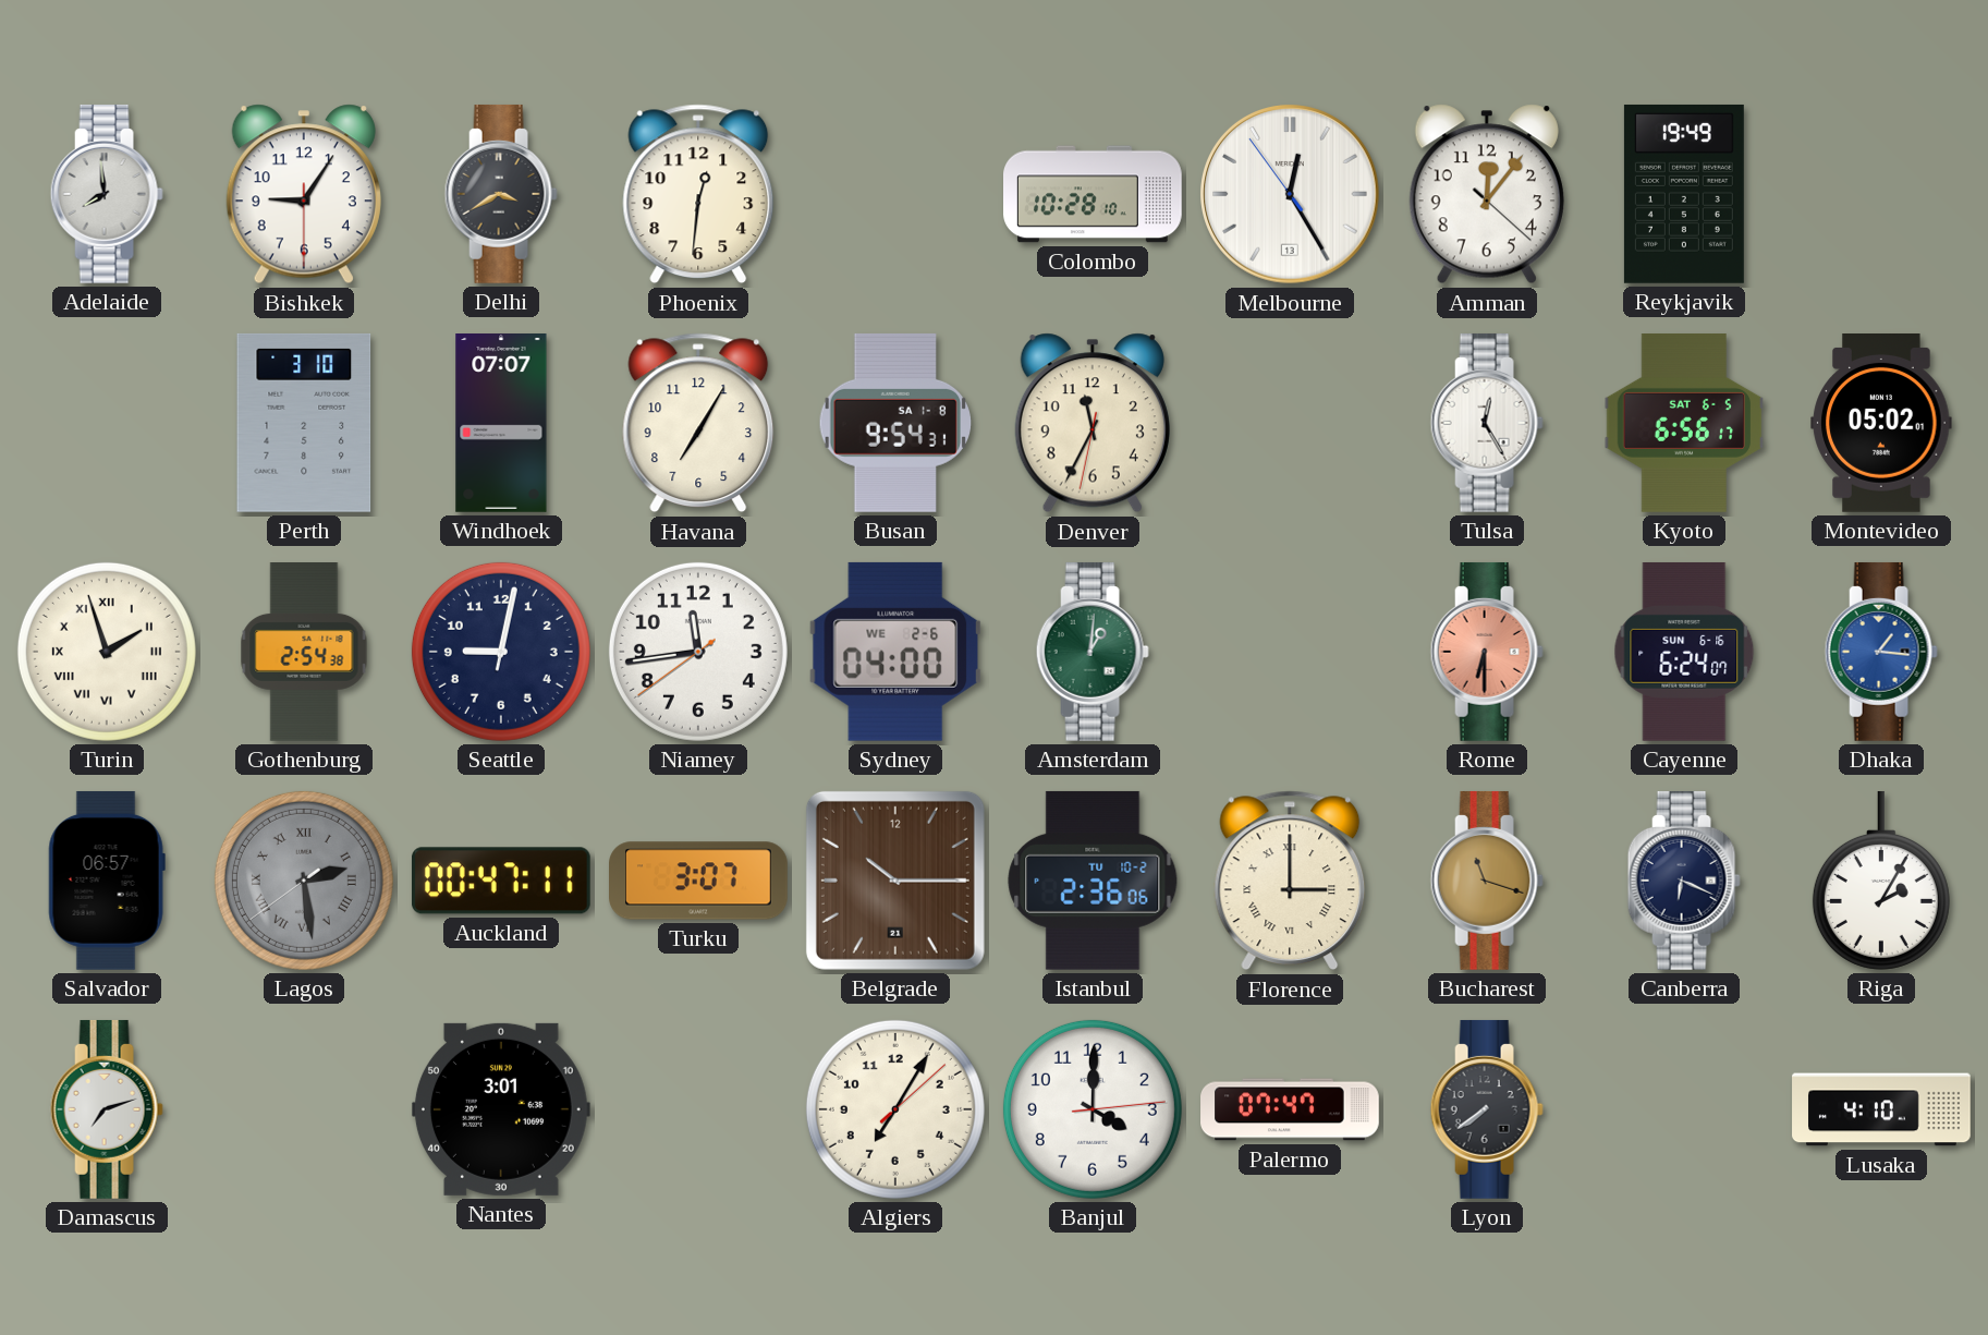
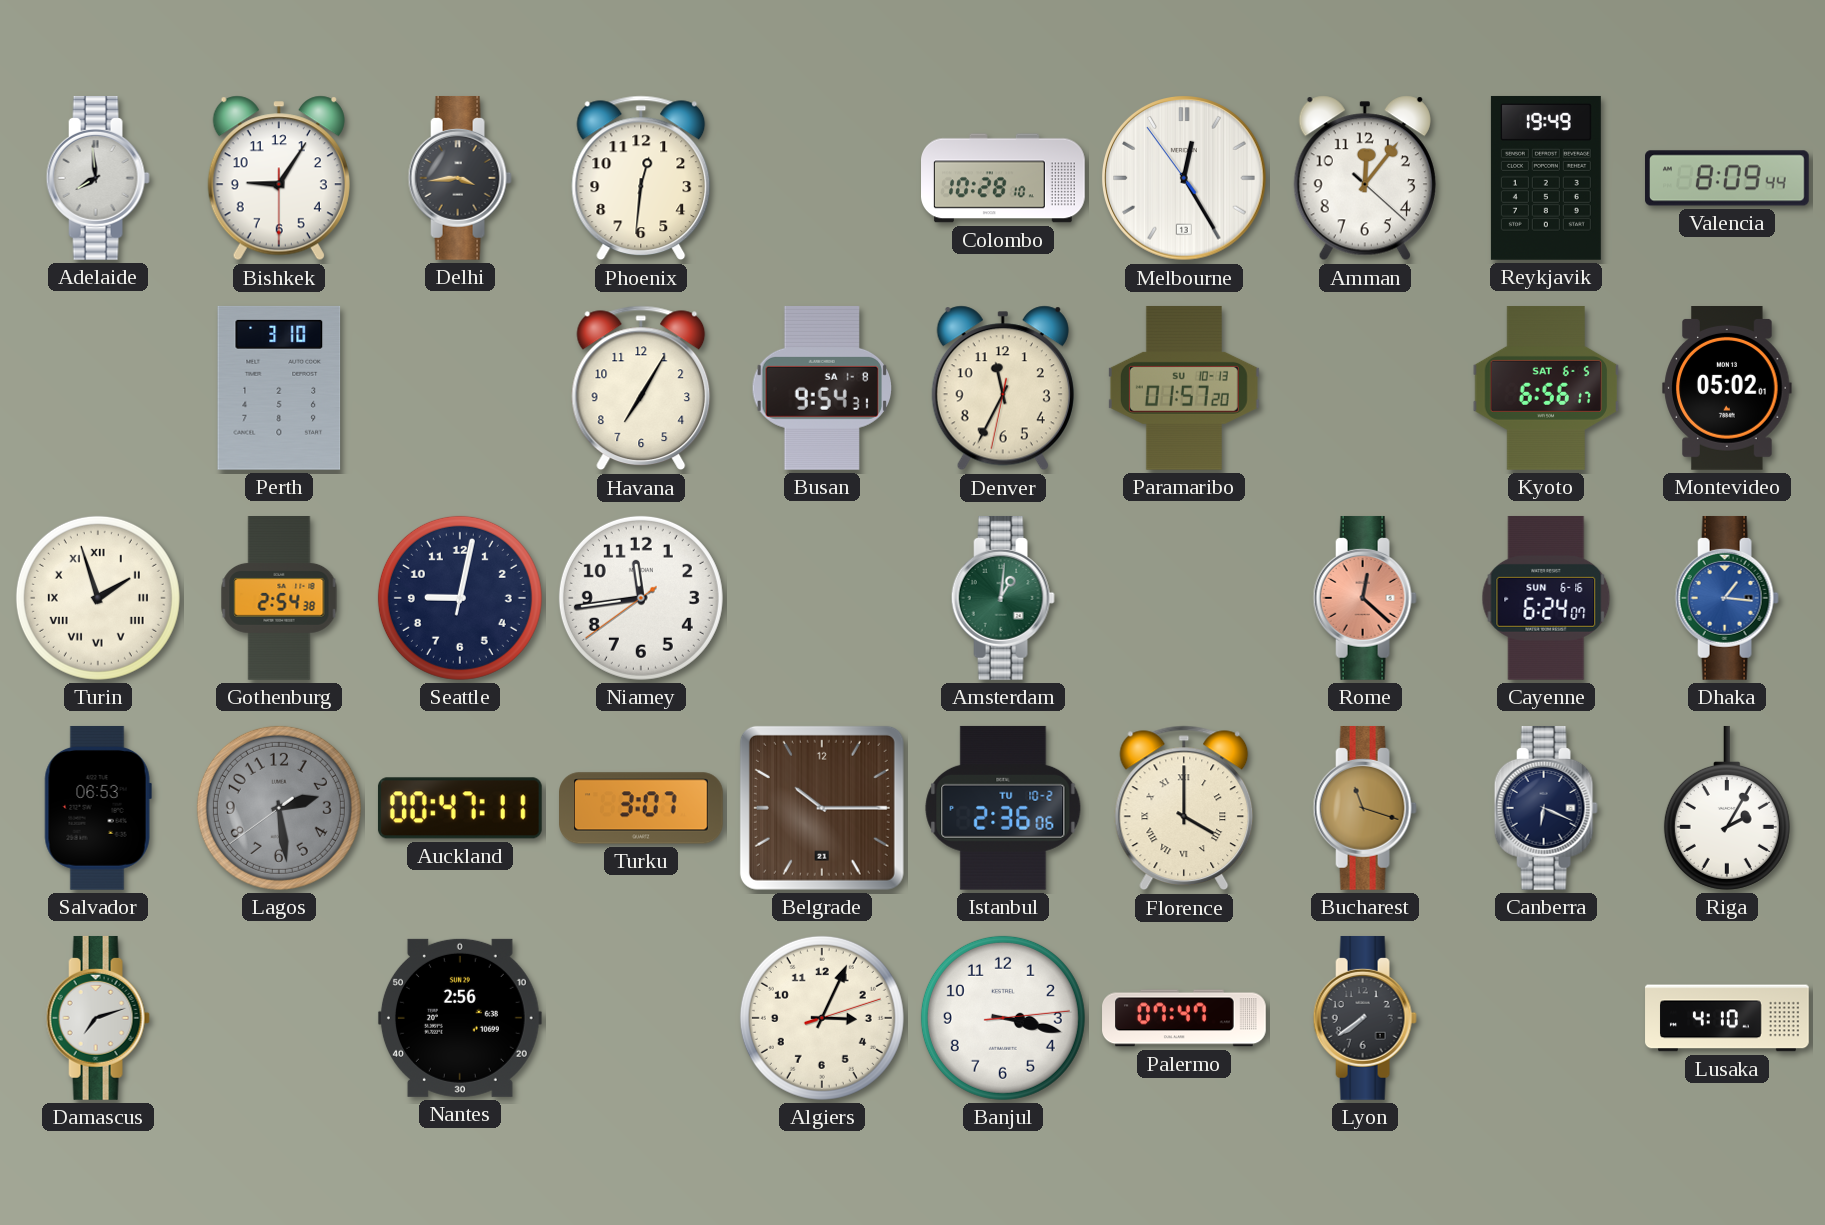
Delhi: 3:40 -> 3:44 (460, 178)
Valencia: none -> 8:09 (1728, 178)
Windhoek: 07:07 -> none (501, 424)
Paramaribo: none -> 01:57 (1184, 388)
Tulsa: 12:25 -> none (1487, 423)
Sydney: 04:00 -> none (894, 652)
Rome: 6:30 -> 12:22 (1365, 598)
Salvador: 06:57 -> 06:53 (98, 808)
Lagos numerals: Roman -> Arabic (279, 808)
Florence: 3:00 -> 4:00 (1184, 808)
Nantes: 3:01 -> 2:56 (460, 1018)
Algiers: 7:05 -> 3:04 (822, 1018)
Banjul: 4:00 -> 3:17 (1003, 1018)
